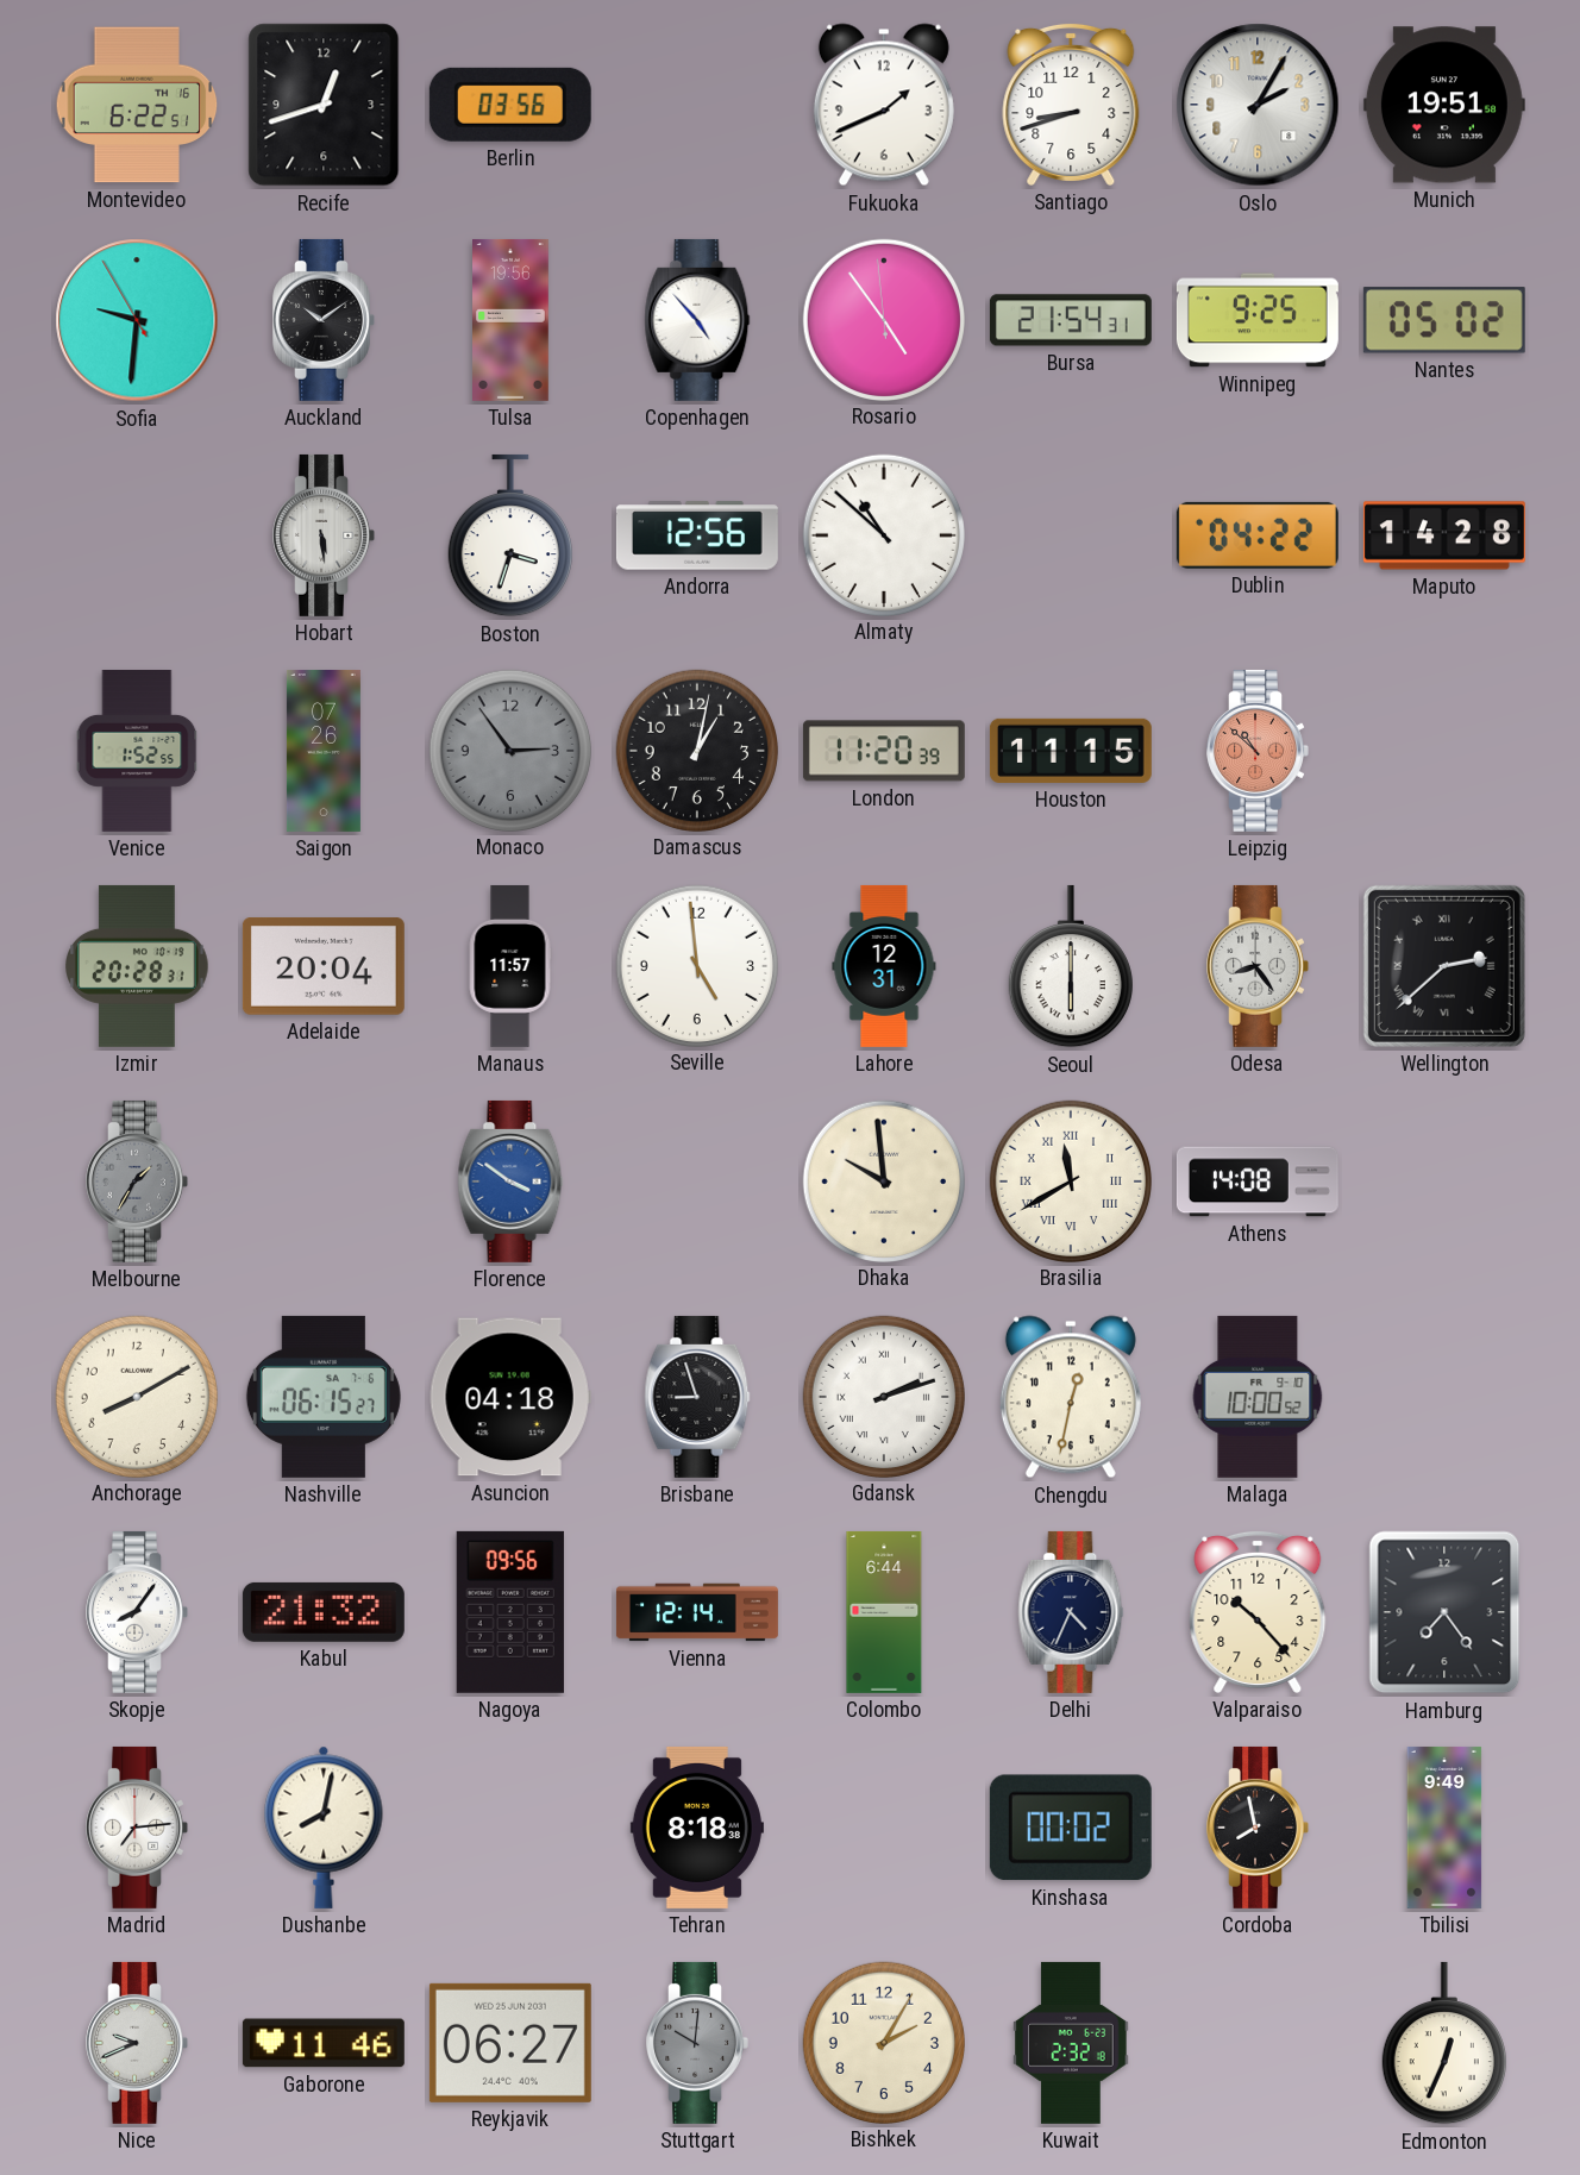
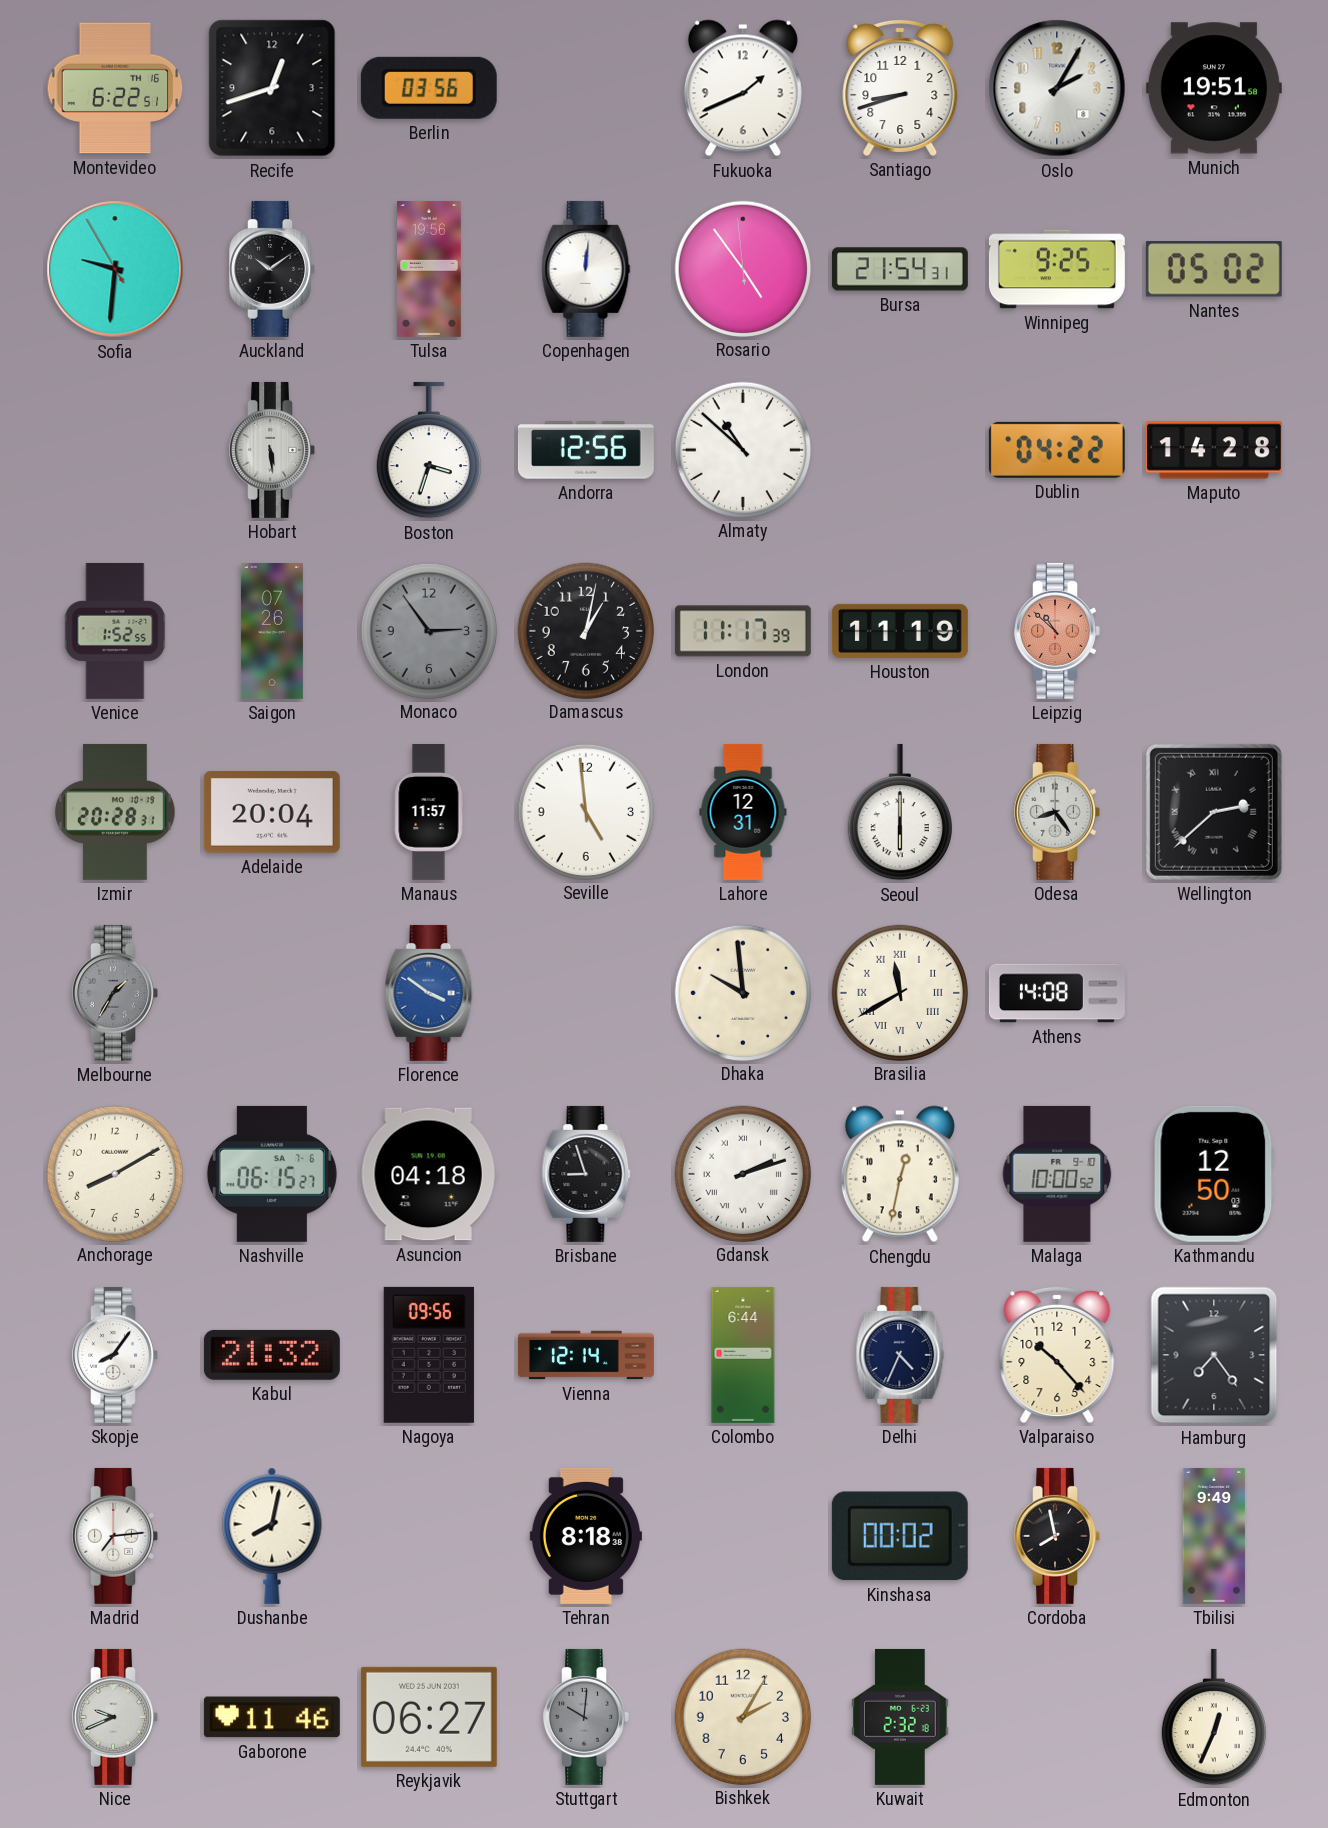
Copenhagen: 4:53 -> 12:01 (586, 269)
London: 11:20 -> 11:17 (743, 631)
Houston: 11:15 -> 11:19 (900, 631)
Kathmandu: none -> 12:50 (1214, 1174)
